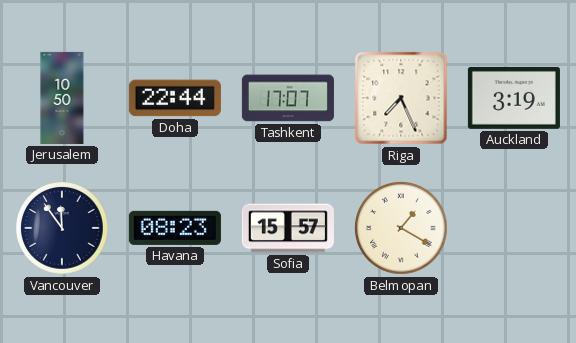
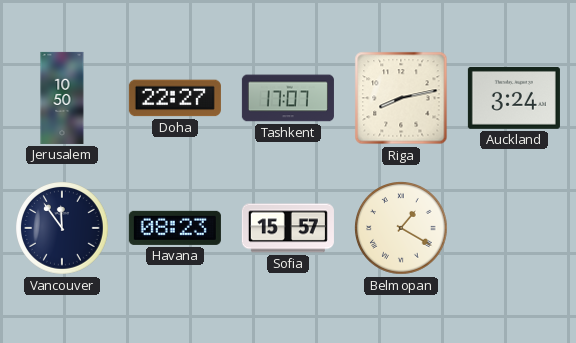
Doha: 22:44 -> 22:27 (175, 98)
Riga: 7:26 -> 8:13 (401, 98)
Auckland: 3:19 -> 3:24 (514, 98)
